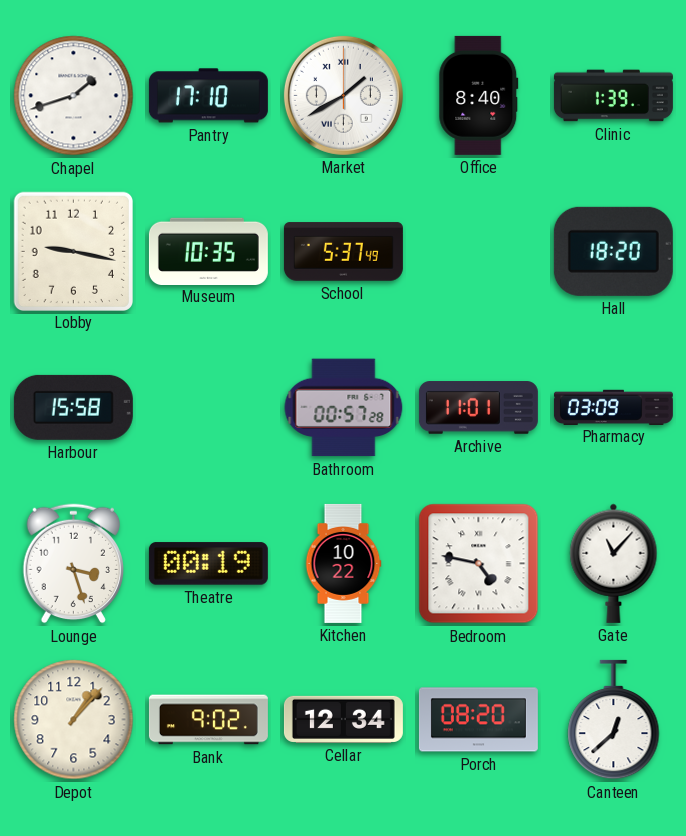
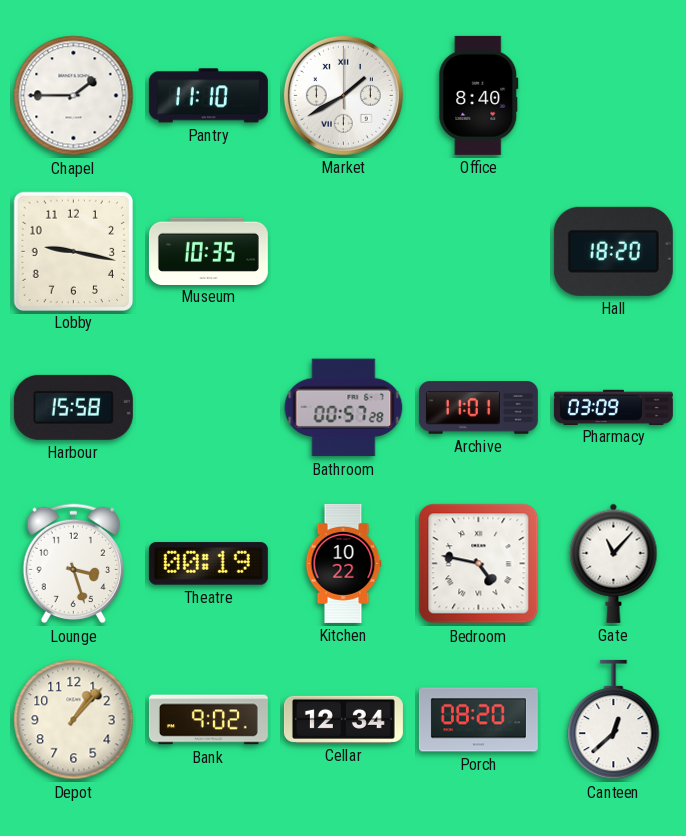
Chapel: 1:42 -> 1:45 (74, 96)
Pantry: 17:10 -> 11:10 (208, 96)
Clinic: 1:39 -> none (613, 96)
School: 5:37 -> none (343, 252)
